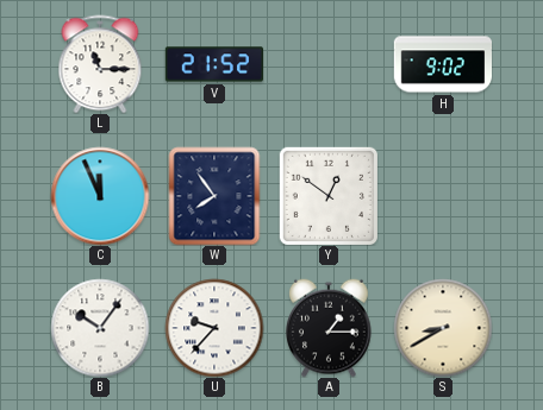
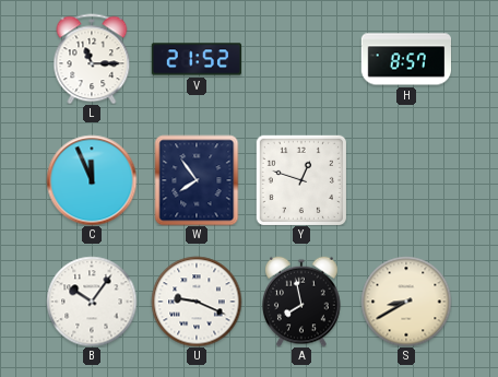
H: 9:02 -> 8:57 (405, 59)
Y: 12:51 -> 12:48 (301, 180)
U: 9:37 -> 9:19 (197, 302)
A: 1:15 -> 7:58 (301, 302)
